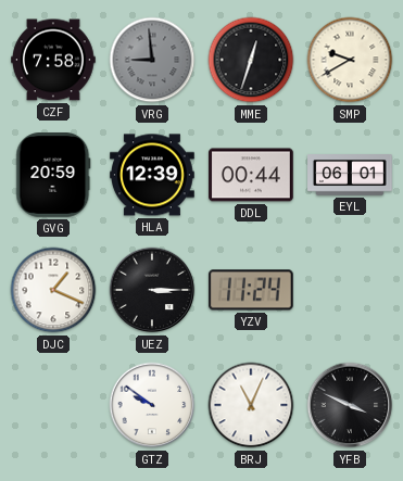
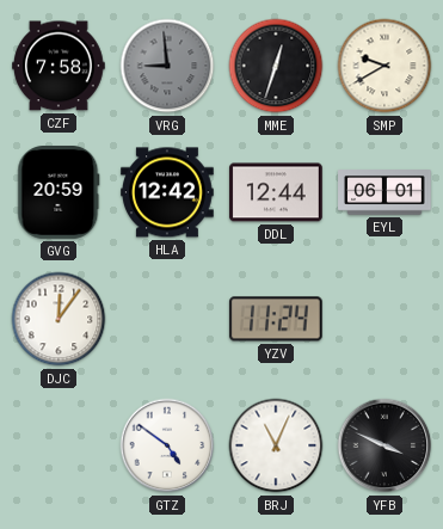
HLA: 12:39 -> 12:42 (167, 192)
DDL: 00:44 -> 12:44 (277, 192)
DJC: 1:19 -> 12:06 (59, 319)
UEZ: 3:15 -> none (152, 290)
GTZ: 9:51 -> 4:51 (167, 445)
